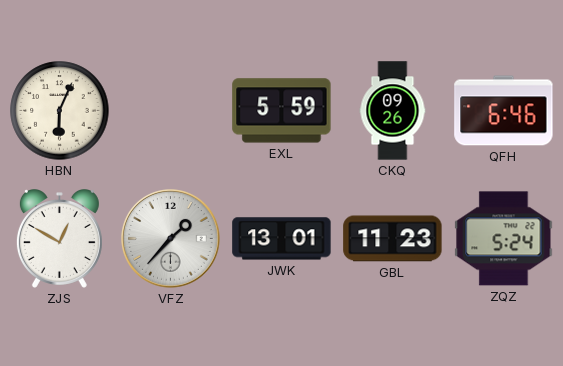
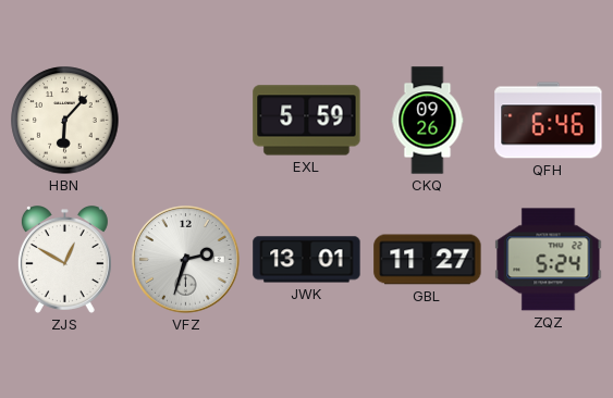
HBN: 6:04 -> 6:07 (65, 121)
VFZ: 1:37 -> 2:33 (186, 260)
GBL: 11:23 -> 11:27 (428, 260)
